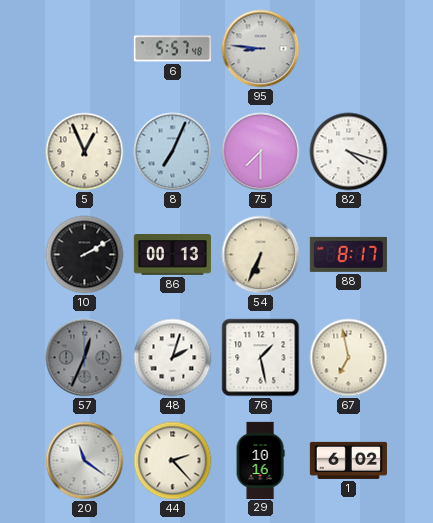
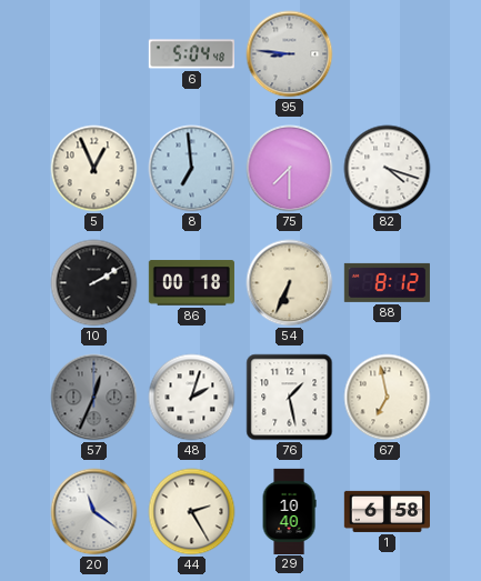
6: 5:57 -> 5:04 (191, 54)
8: 7:04 -> 6:59 (192, 169)
86: 00:13 -> 00:18 (191, 283)
88: 8:17 -> 8:12 (387, 282)
44: 2:23 -> 2:25 (192, 512)
29: 10:16 -> 10:40 (289, 511)
1: 6:02 -> 6:58 (387, 511)
